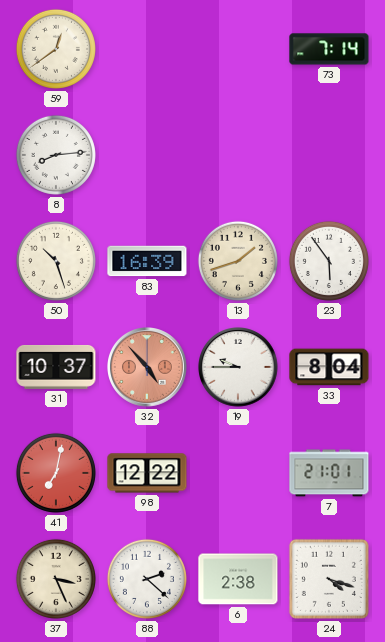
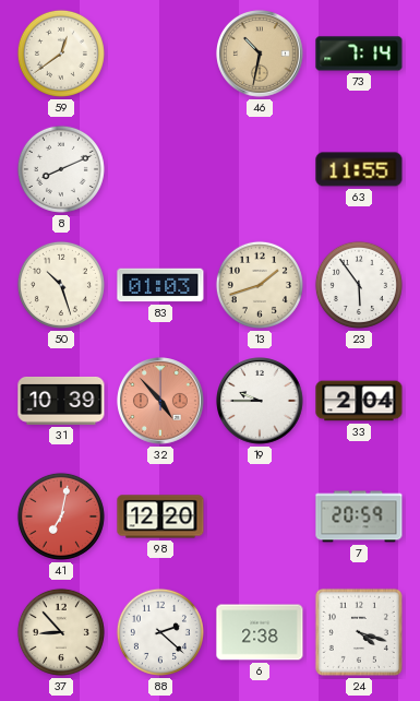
46: none -> 10:32 (261, 55)
8: 8:14 -> 8:11 (61, 169)
63: none -> 11:55 (359, 169)
83: 16:39 -> 01:03 (160, 285)
31: 10:37 -> 10:39 (61, 401)
33: 8:04 -> 2:04 (359, 401)
98: 12:22 -> 12:20 (160, 516)
7: 21:01 -> 20:59 (359, 516)
37: 3:26 -> 8:53 (61, 632)
